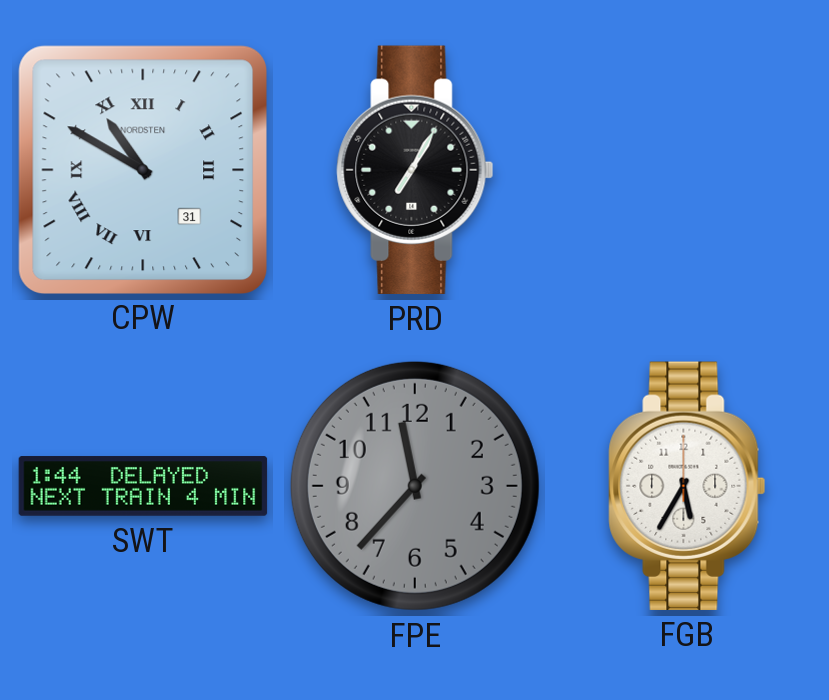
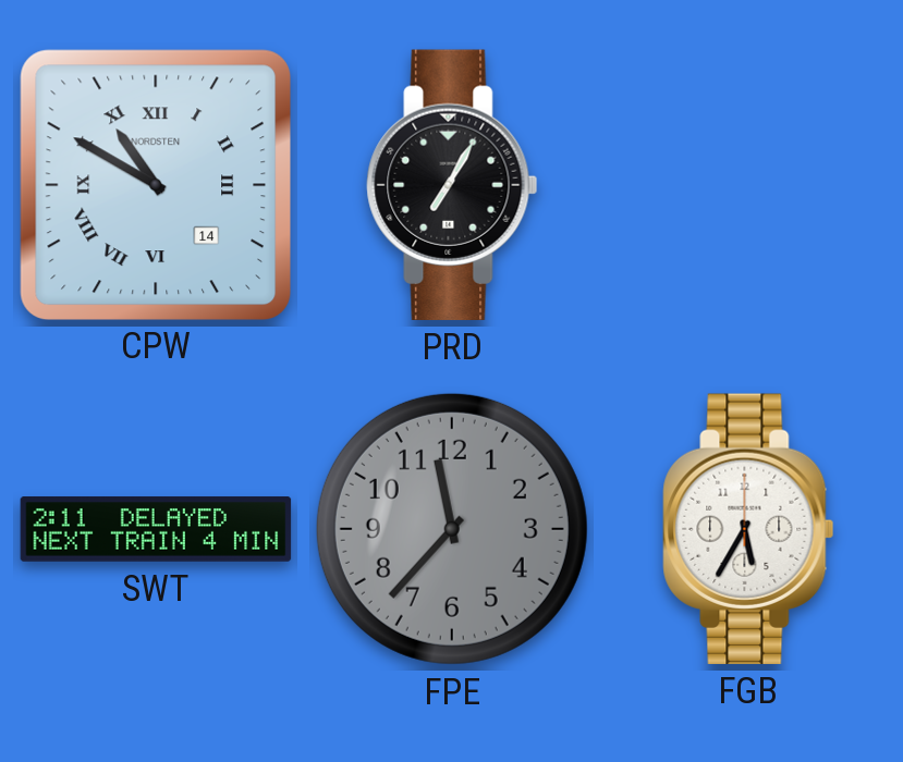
CPW date: 31 -> 14 (155, 184)
SWT: 1:44 -> 2:11 (156, 529)
